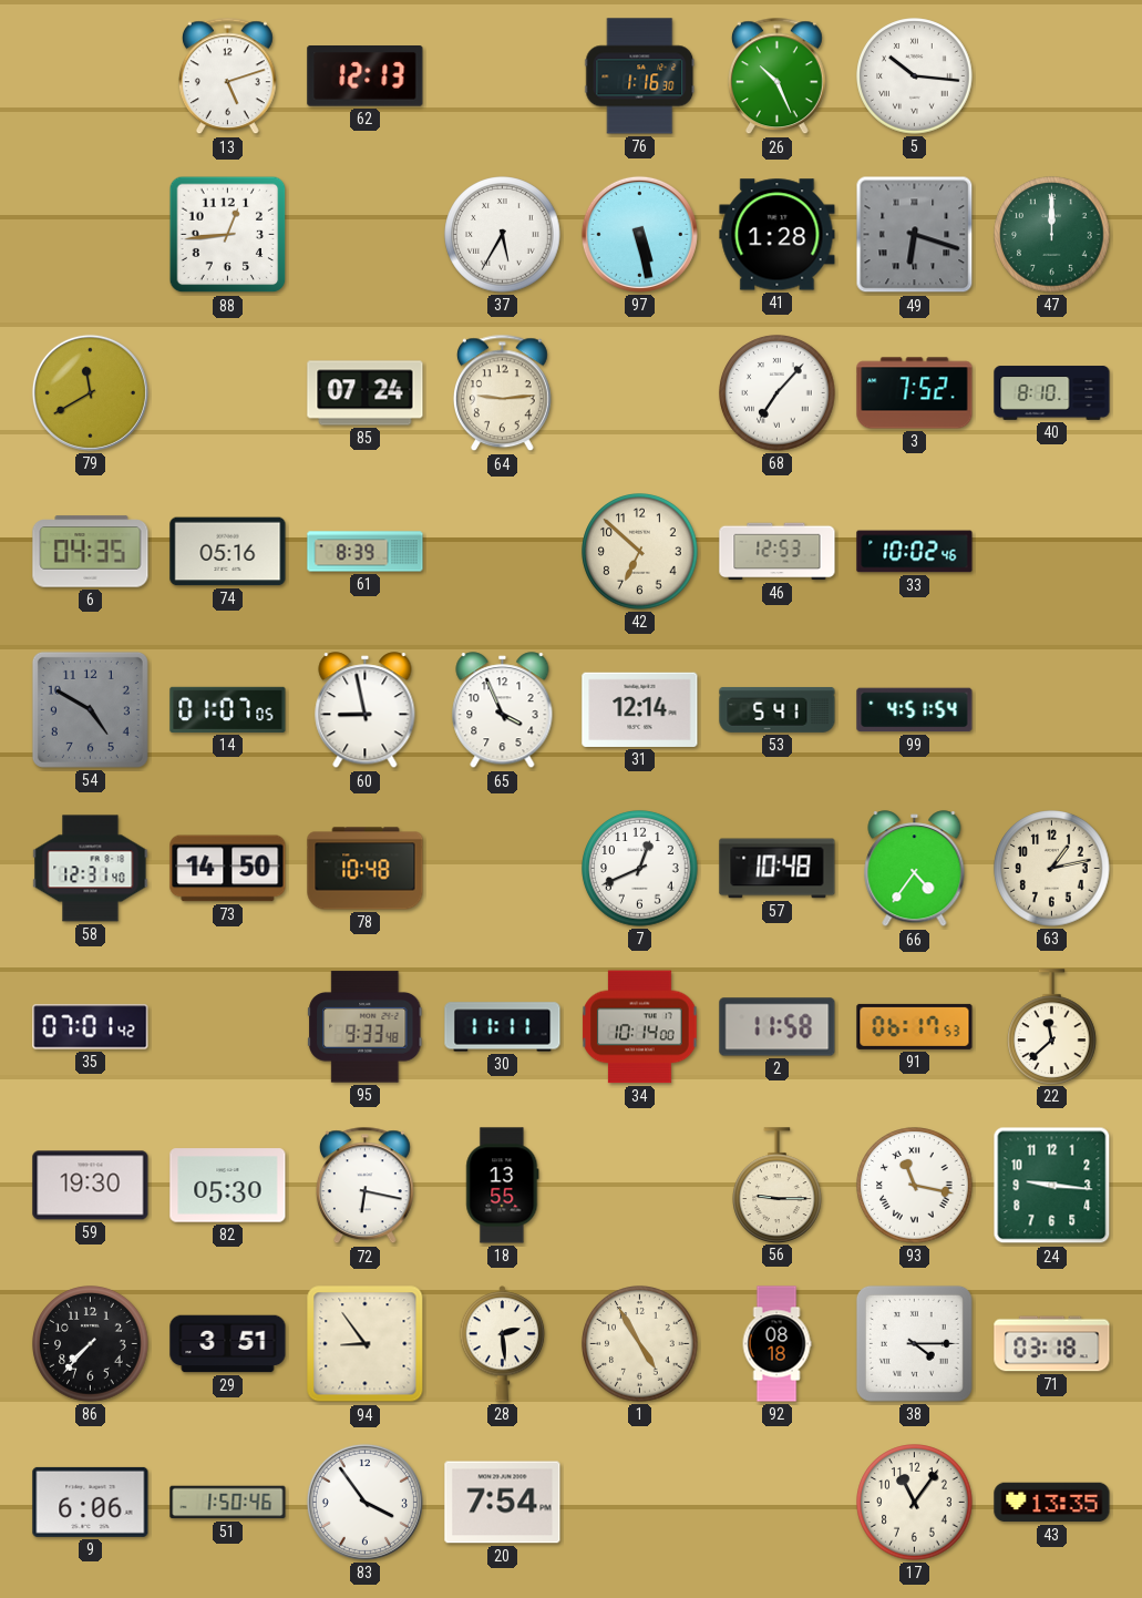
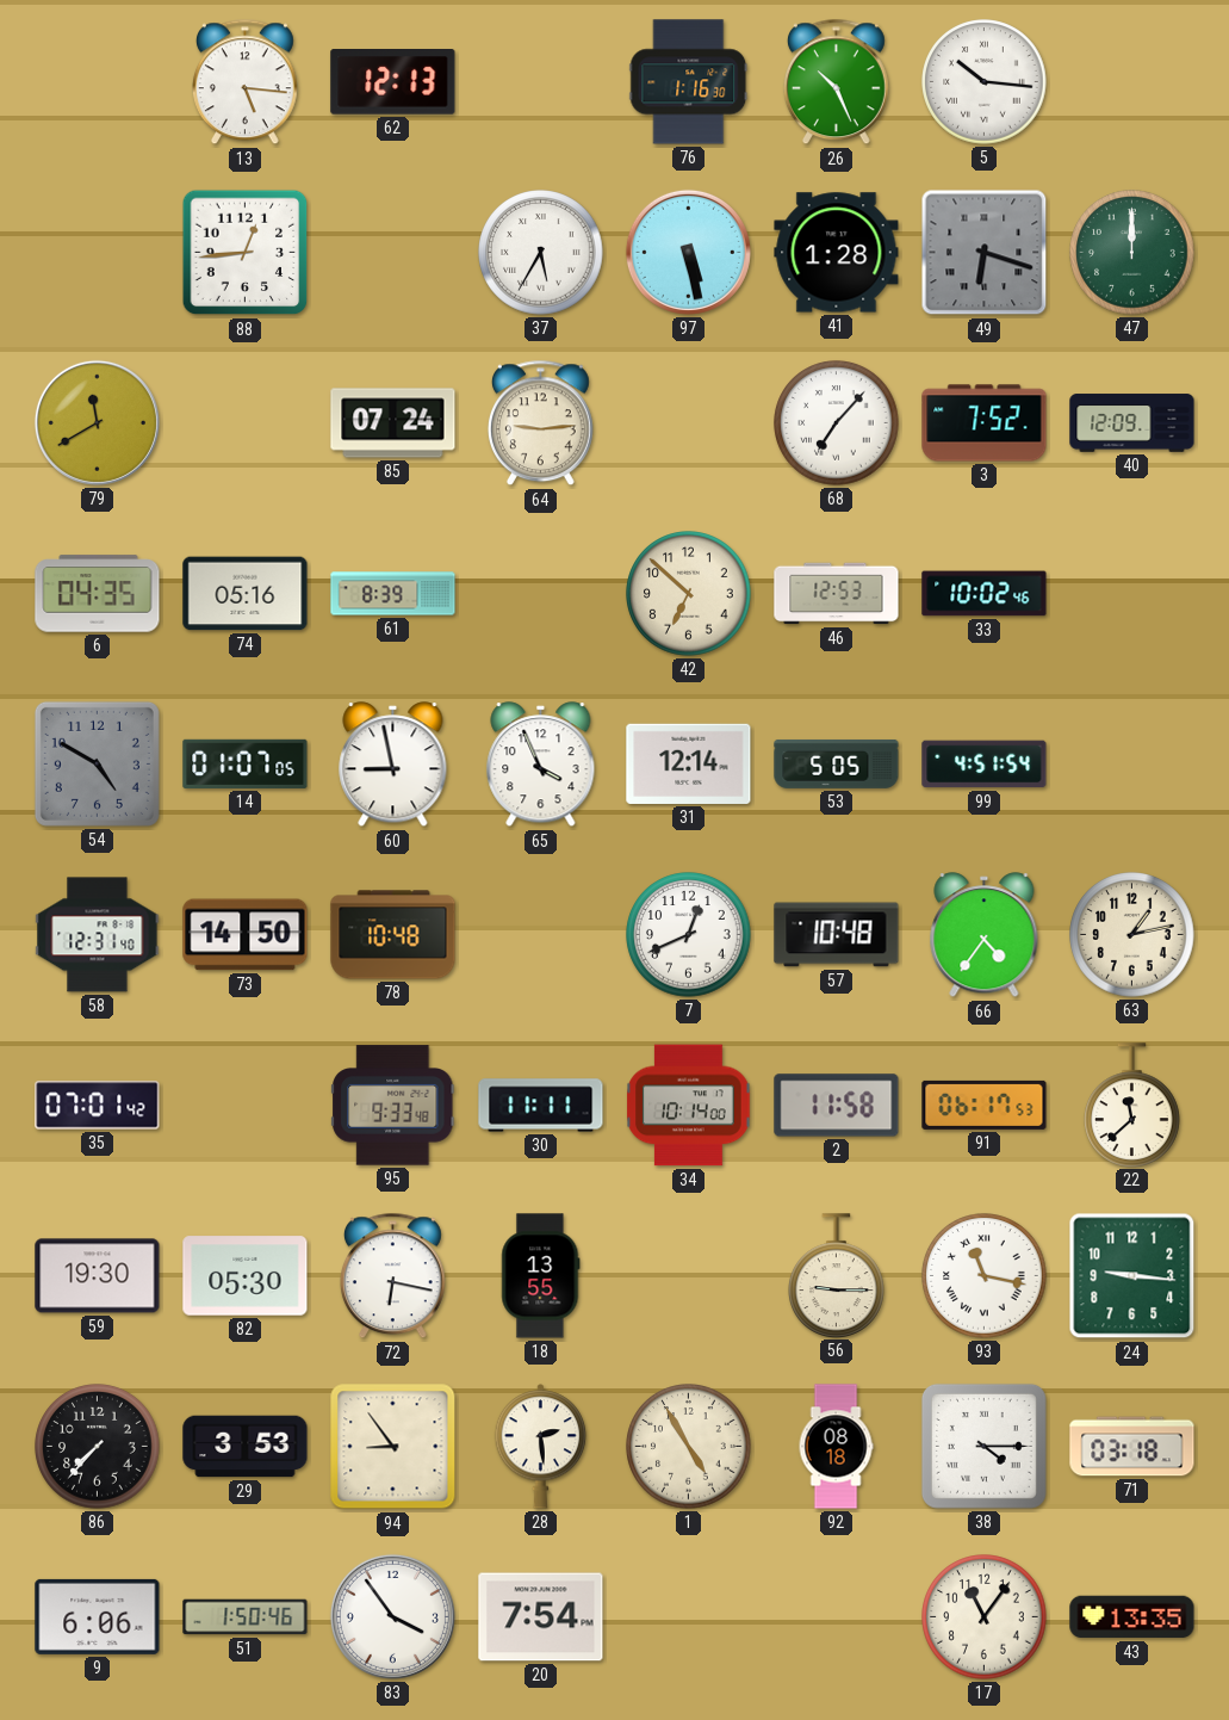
13: 5:12 -> 5:16 (244, 82)
40: 8:10 -> 12:09 (1132, 423)
53: 5:41 -> 5:05 (837, 763)
29: 3:51 -> 3:53 (246, 1447)
